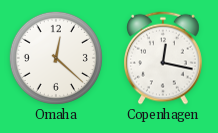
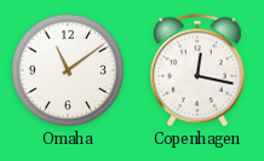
Omaha: 12:22 -> 11:09 (68, 70)
